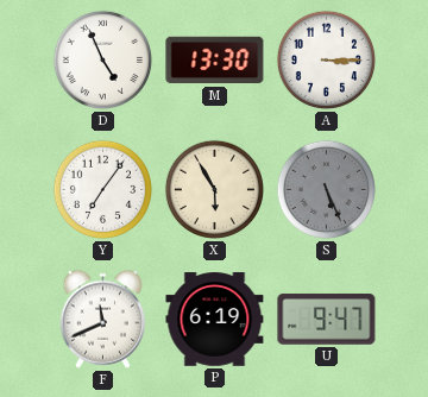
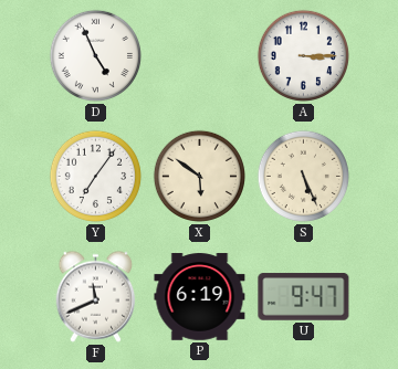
M: 13:30 -> none (215, 61)
X: 5:55 -> 5:51 (199, 176)
S dial: grey -> cream (303, 176)
